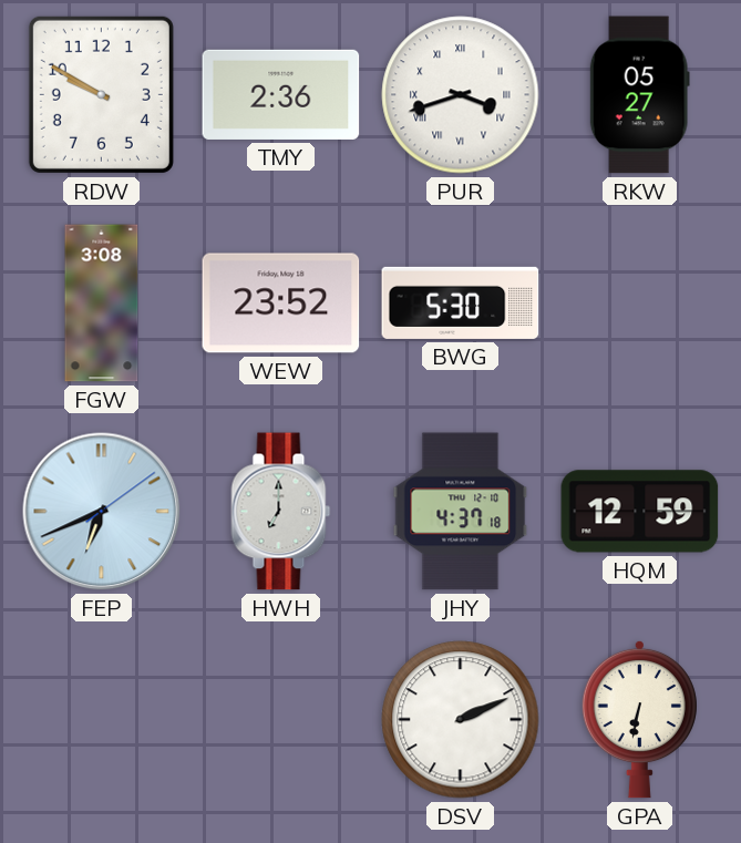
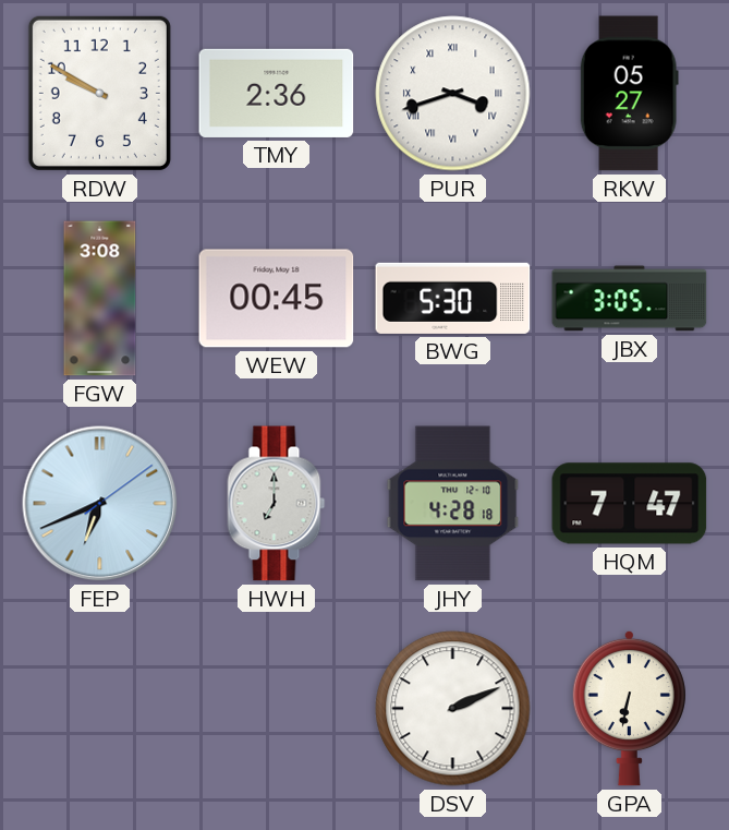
WEW: 23:52 -> 00:45 (277, 299)
JBX: none -> 3:05 (630, 299)
JHY: 4:37 -> 4:28 (453, 504)
HQM: 12:59 -> 7:47 (630, 504)
